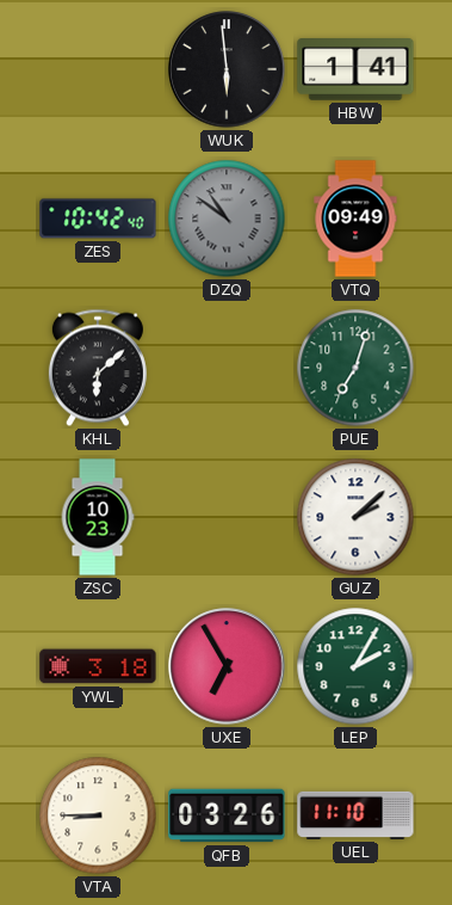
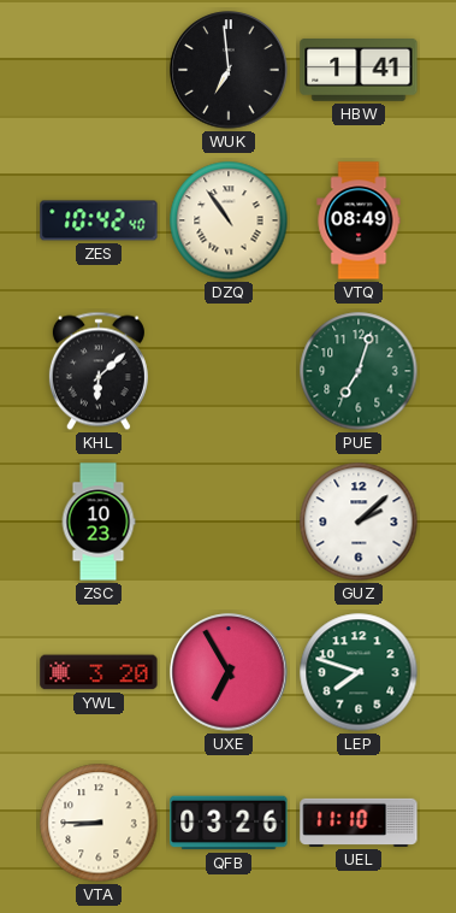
WUK: 5:59 -> 6:59 (229, 70)
DZQ: 10:51 -> 10:54 (229, 220)
DZQ dial: grey -> cream (229, 220)
VTQ: 09:49 -> 08:49 (359, 220)
YWL: 3:18 -> 3:20 (99, 672)
LEP: 2:05 -> 7:48 (359, 672)
